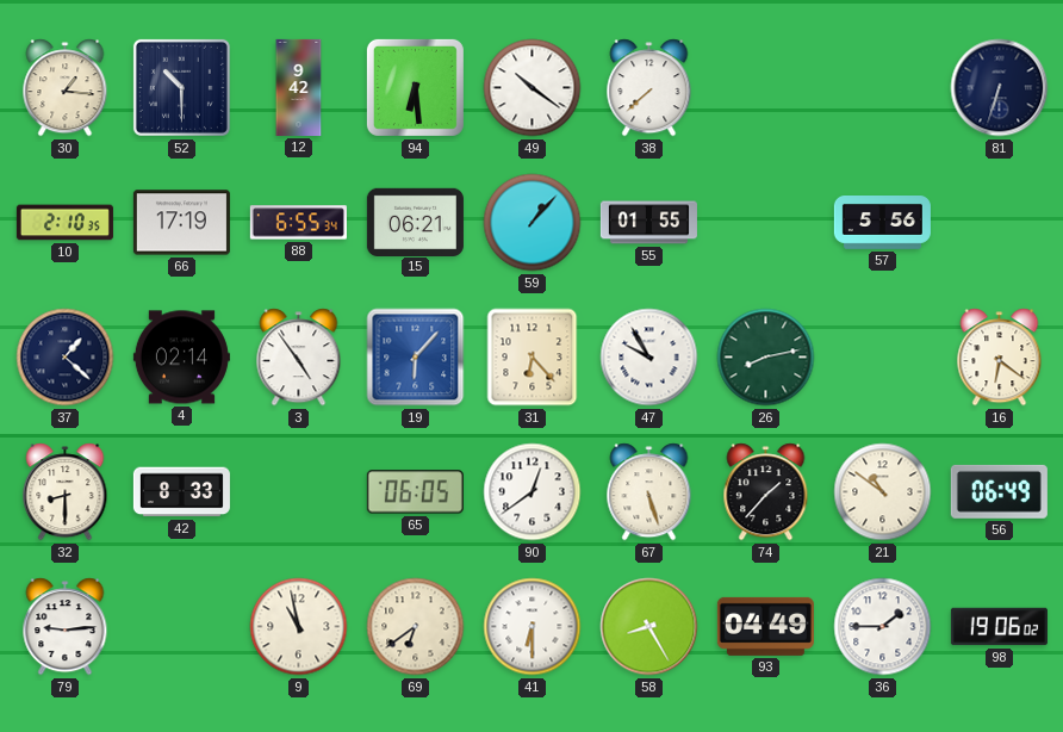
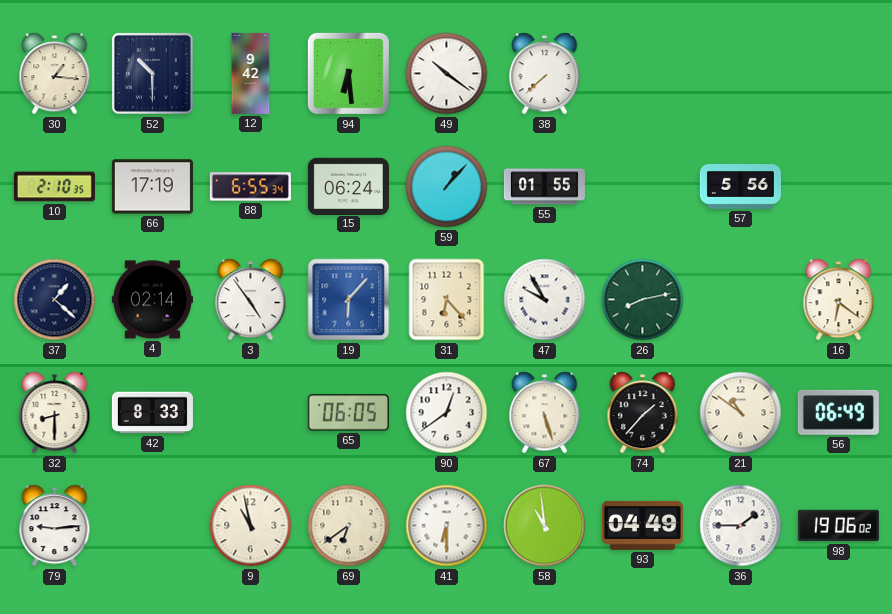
81: 6:33 -> none (1000, 88)
15: 06:21 -> 06:24 (348, 186)
58: 8:25 -> 10:59 (545, 526)
